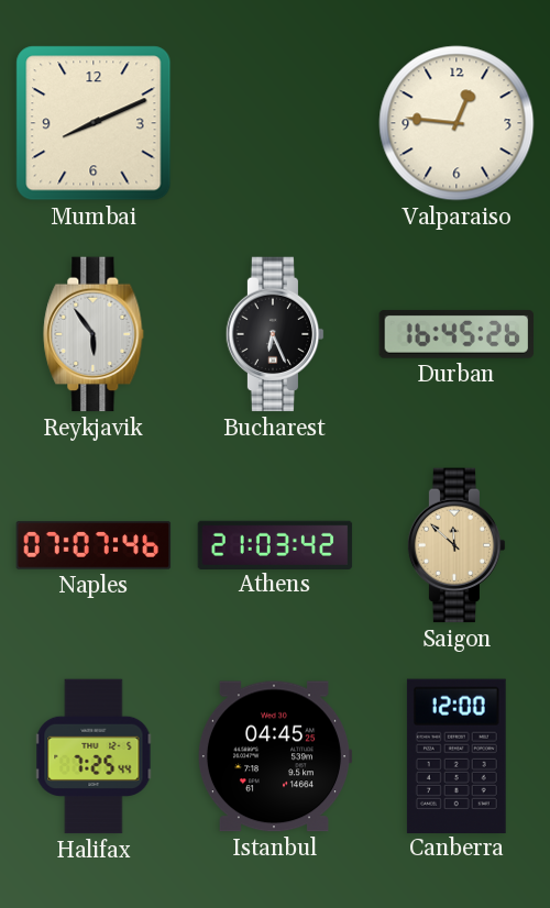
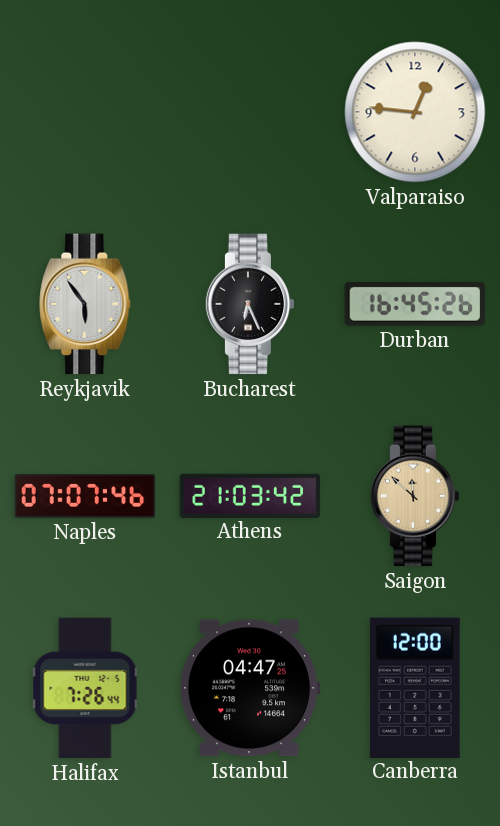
Mumbai: 8:11 -> none (94, 123)
Halifax: 7:25 -> 7:26 (85, 688)
Istanbul: 04:45 -> 04:47 (250, 688)
